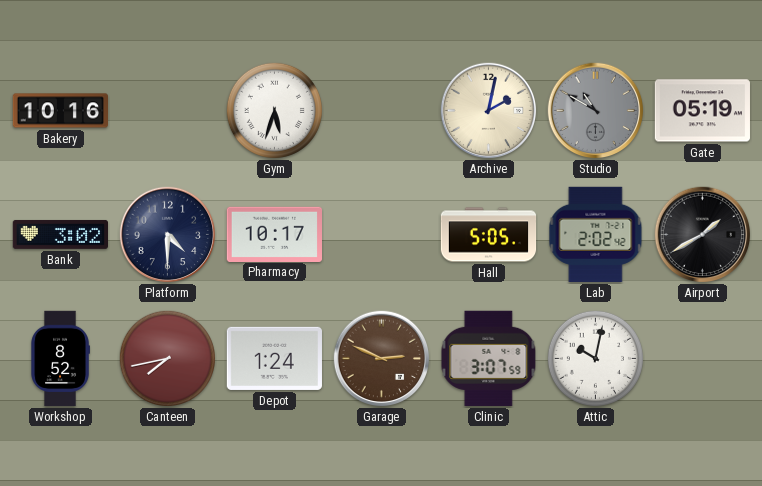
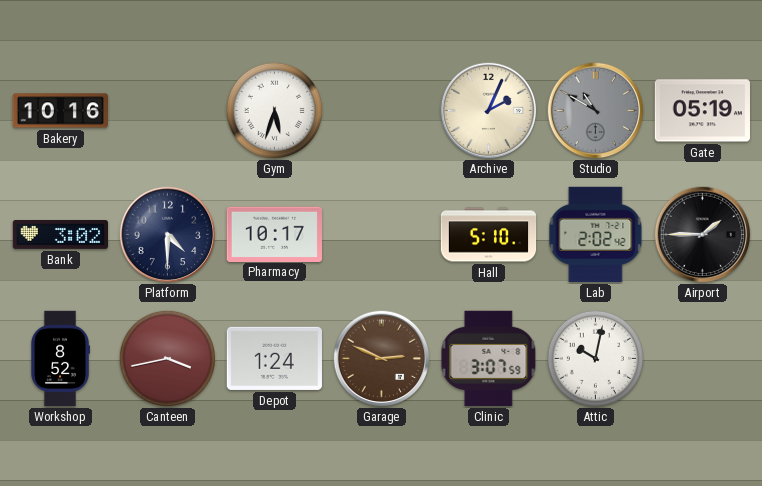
Archive: 2:02 -> 2:04 (489, 111)
Hall: 5:05 -> 5:10 (489, 235)
Airport: 1:40 -> 1:45 (703, 235)
Canteen: 7:43 -> 3:43 (167, 358)
